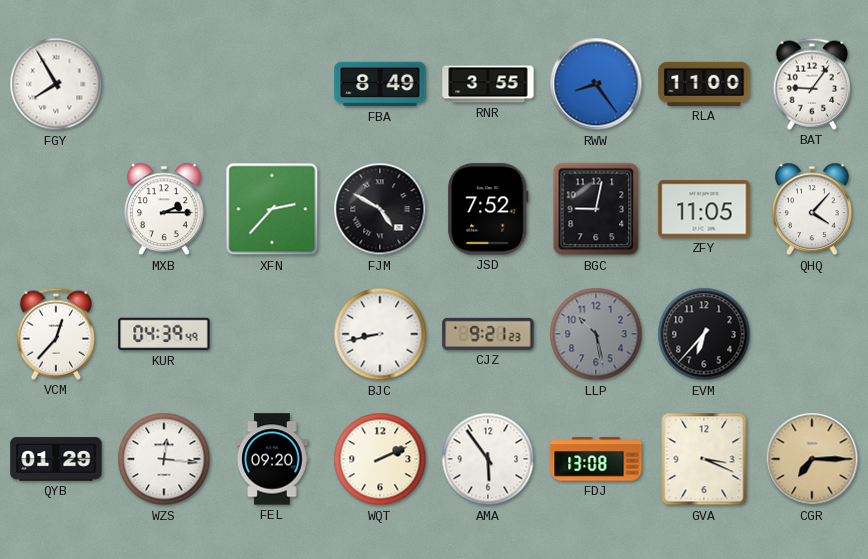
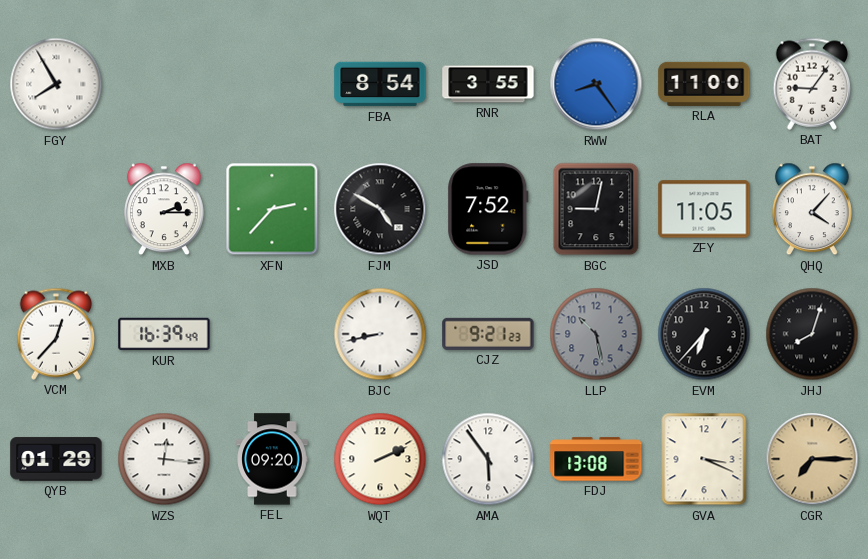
FBA: 8:49 -> 8:54 (380, 84)
KUR: 04:39 -> 16:39 (164, 334)
JHJ: none -> 8:03 (812, 334)
